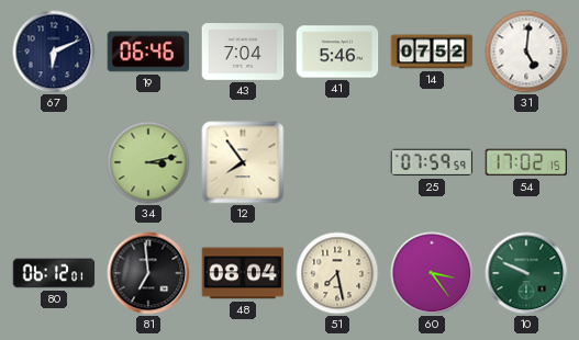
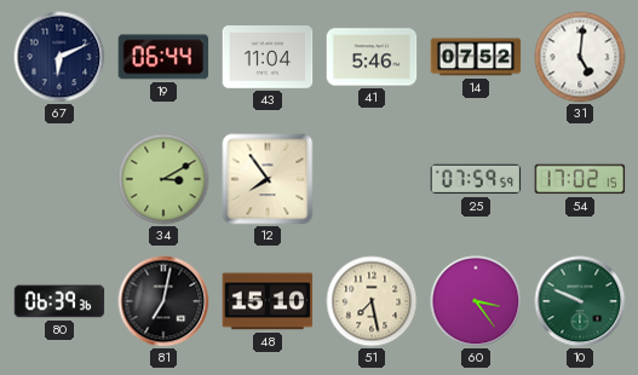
19: 06:46 -> 06:44 (163, 57)
43: 7:04 -> 11:04 (268, 58)
34: 3:13 -> 3:10 (163, 179)
80: 06:12 -> 06:39 (59, 301)
81: 6:59 -> 7:02 (163, 301)
48: 08:04 -> 15:10 (268, 301)
